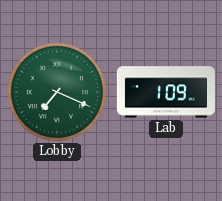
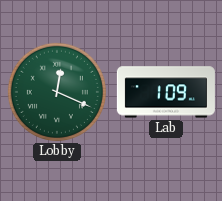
Lobby: 7:19 -> 12:19 (57, 92)
